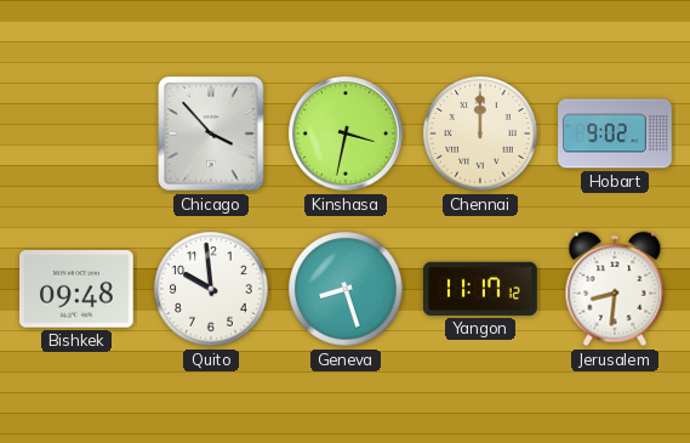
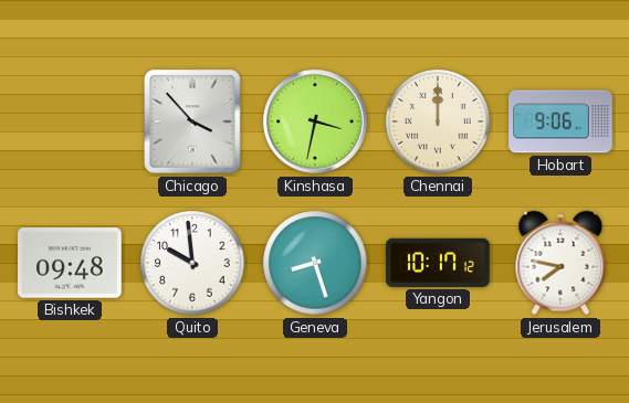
Hobart: 9:02 -> 9:06 (560, 121)
Yangon: 11:17 -> 10:17 (438, 263)
Jerusalem: 8:31 -> 7:47 (560, 263)
